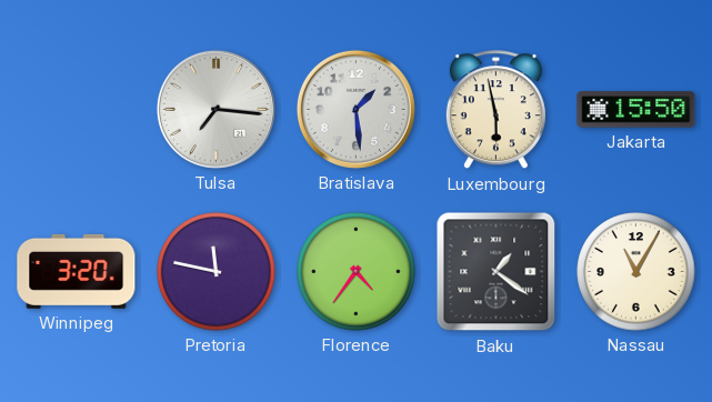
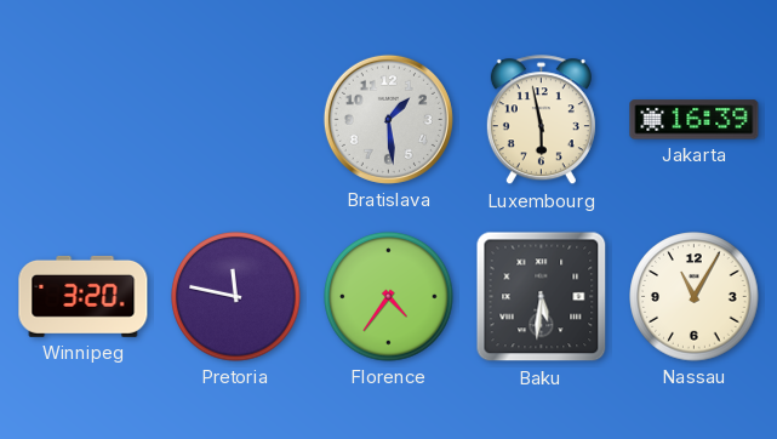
Tulsa: 7:16 -> none (215, 109)
Jakarta: 15:50 -> 16:39 (695, 120)
Baku: 1:21 -> 5:31 (542, 297)
